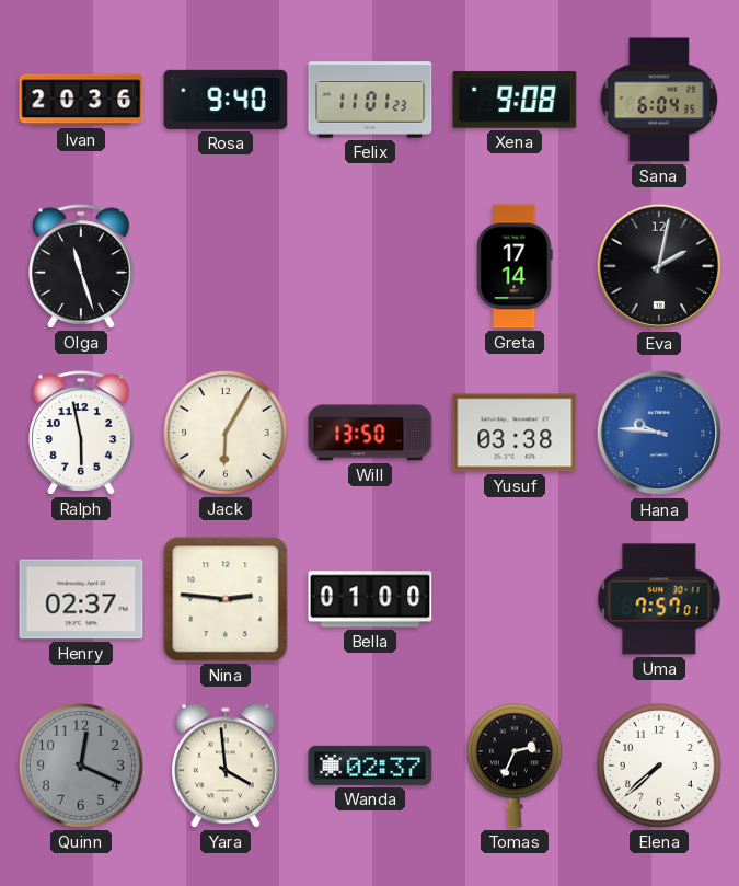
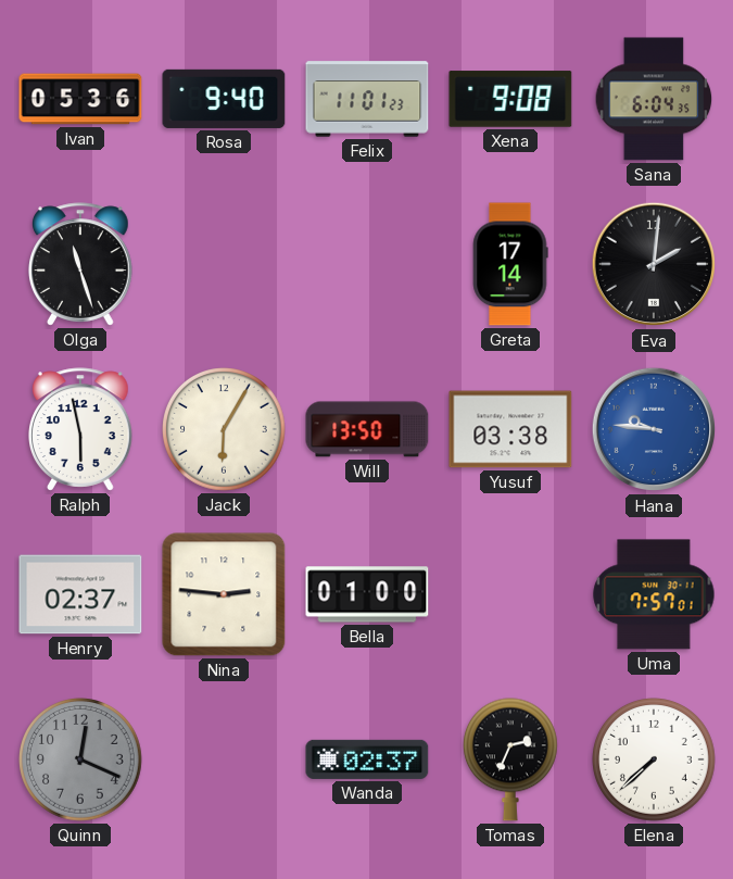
Ivan: 20:36 -> 05:36 (80, 99)
Eva: 2:02 -> 2:01 (654, 264)
Yara: 3:59 -> none (226, 766)
